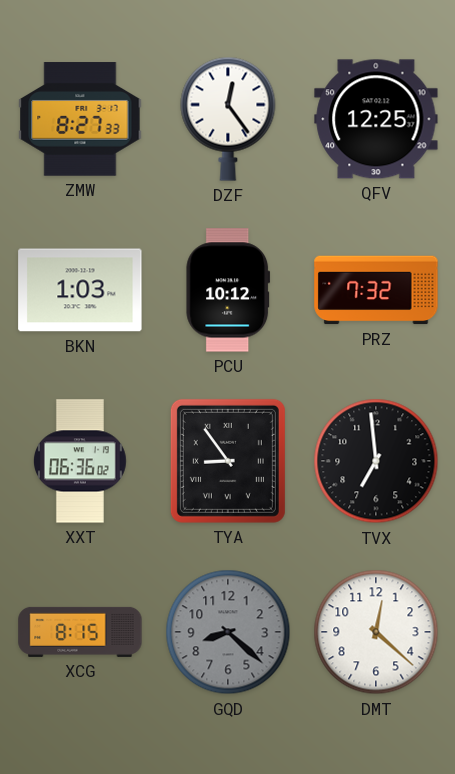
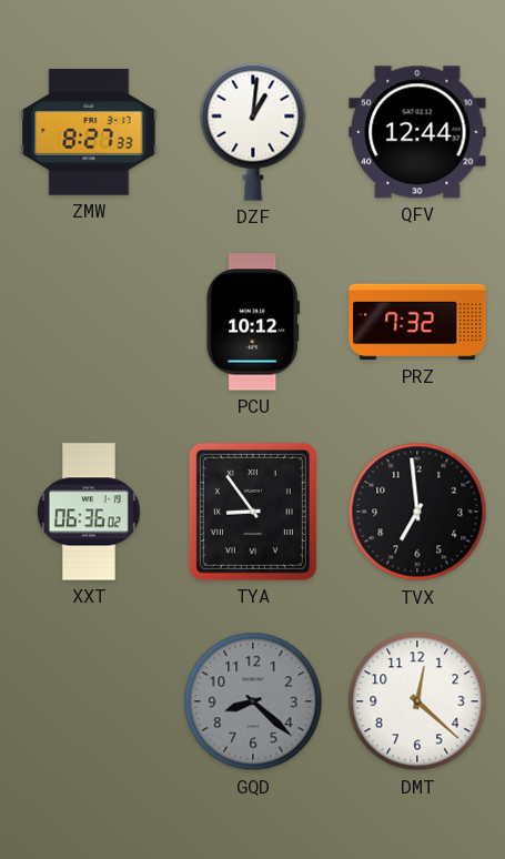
DZF: 12:24 -> 1:01 (253, 132)
QFV: 12:25 -> 12:44 (417, 132)
BKN: 1:03 -> none (80, 290)
XCG: 8:15 -> none (80, 632)
